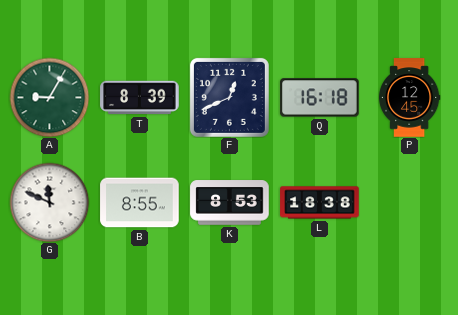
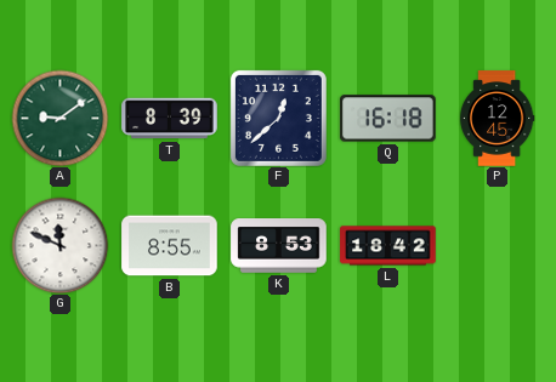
A: 9:05 -> 9:09 (59, 118)
F: 12:41 -> 12:38 (278, 118)
L: 18:38 -> 18:42 (388, 246)
